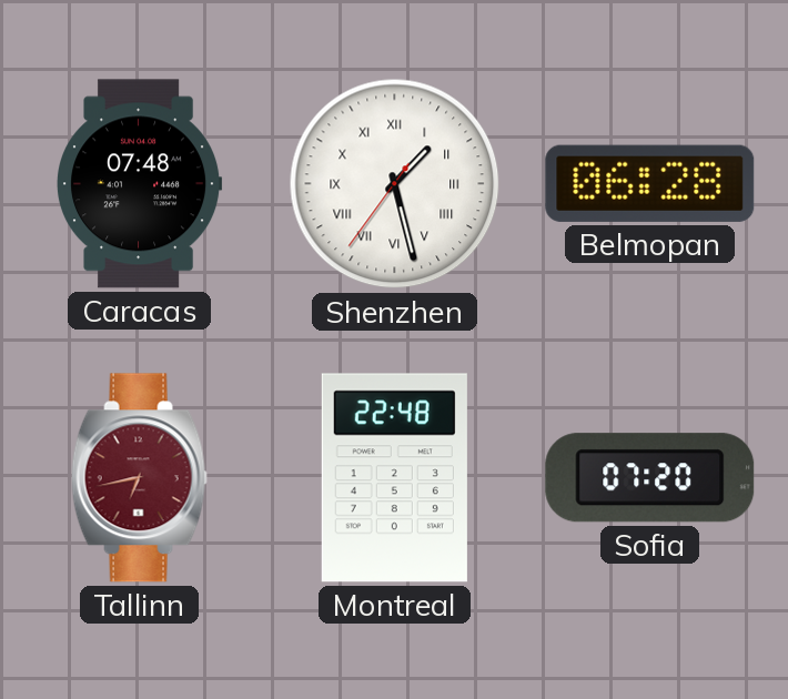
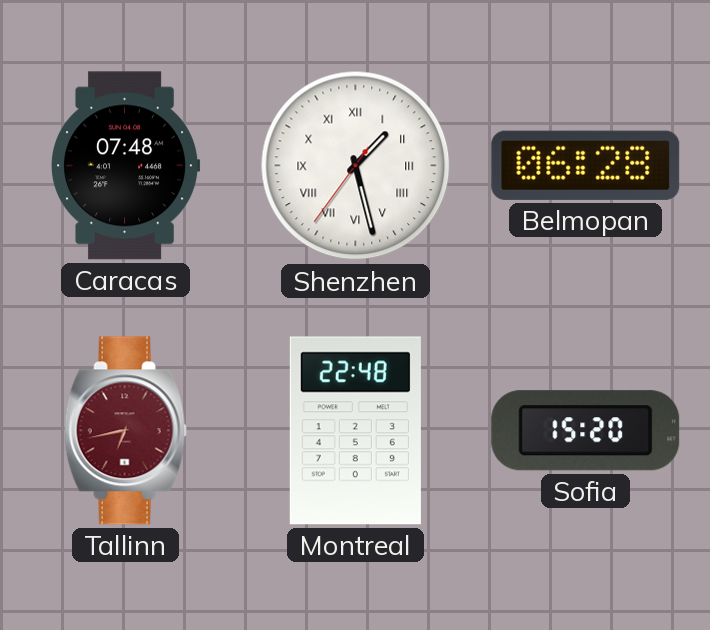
Sofia: 07:20 -> 15:20 (586, 431)
